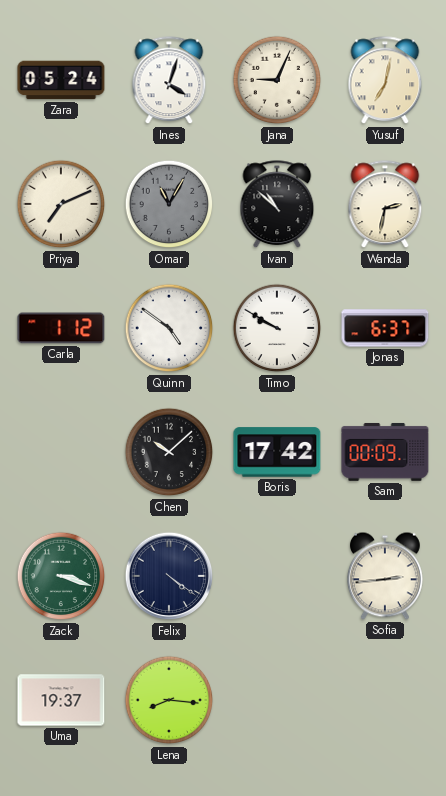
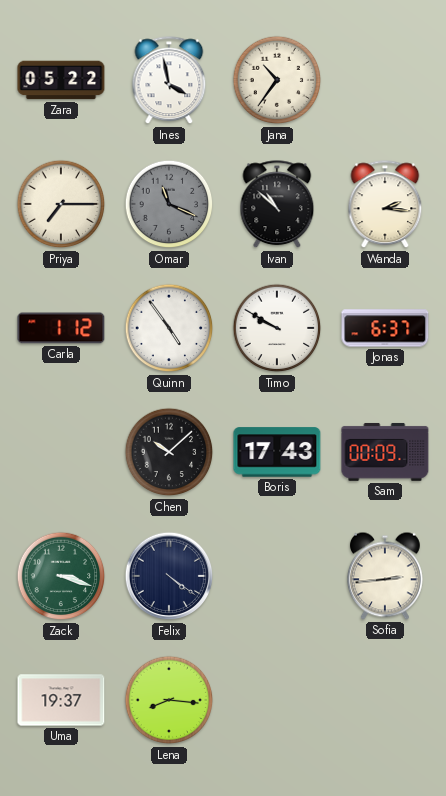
Zara: 05:24 -> 05:22 (61, 80)
Ines: 4:03 -> 3:58 (169, 81)
Jana: 9:04 -> 10:36 (277, 80)
Yusuf: 7:02 -> none (385, 81)
Priya: 7:11 -> 7:15 (61, 204)
Omar: 11:05 -> 11:19 (169, 204)
Wanda: 2:32 -> 2:16 (385, 205)
Quinn: 4:51 -> 4:54 (169, 328)
Boris: 17:42 -> 17:43 (277, 452)
